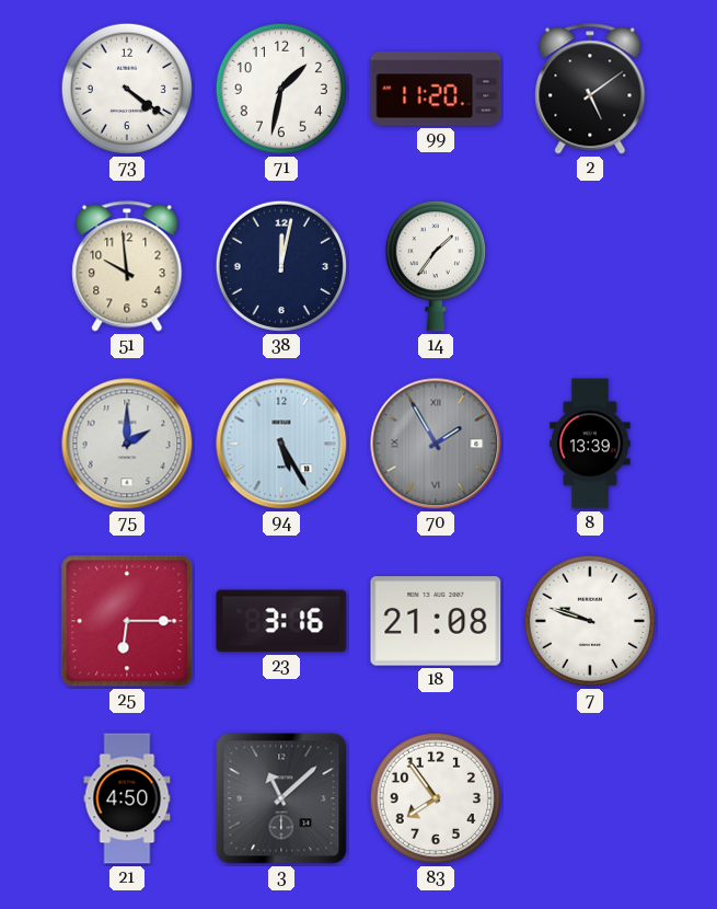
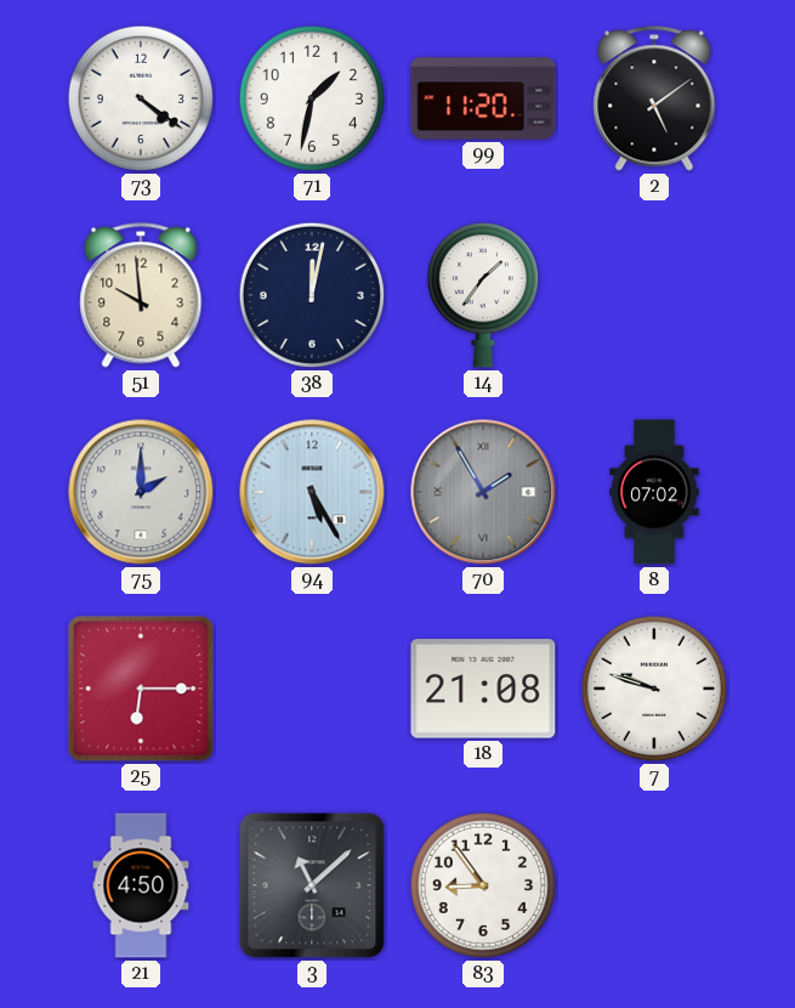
8: 13:39 -> 07:02 (654, 492)
23: 3:16 -> none (281, 621)
83: 7:54 -> 8:54 (483, 885)
